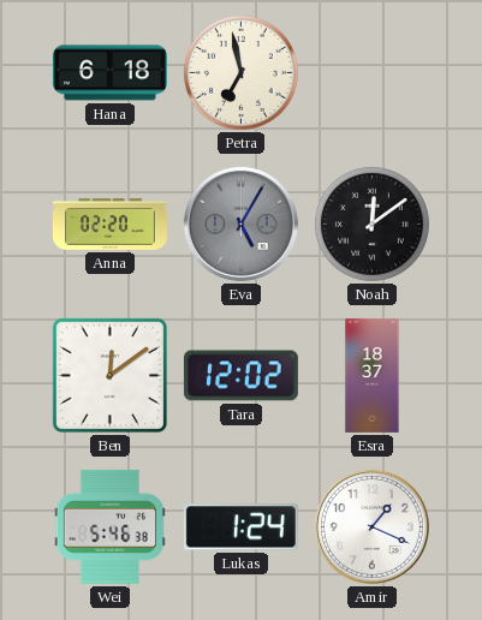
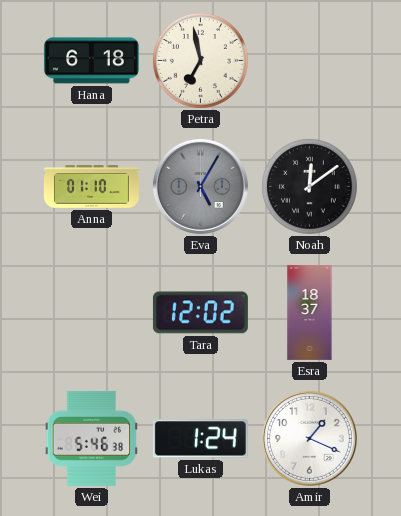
Anna: 02:20 -> 01:10 (91, 187)
Ben: 12:09 -> none (109, 375)
